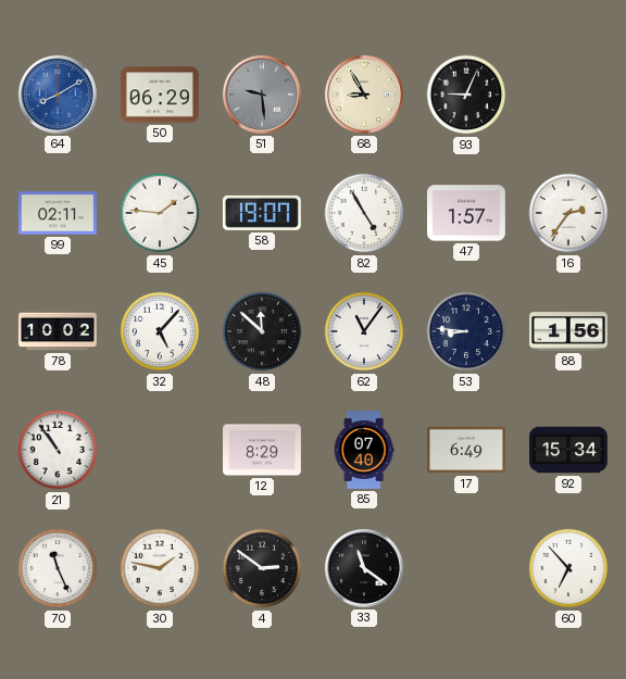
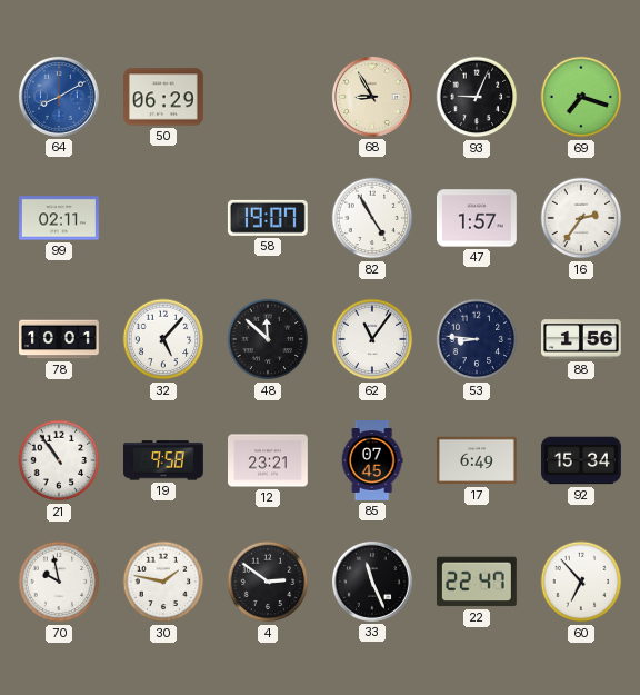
51: 9:29 -> none (262, 95)
69: none -> 7:18 (581, 97)
45: 1:46 -> none (160, 213)
78: 10:02 -> 10:01 (60, 339)
19: none -> 9:58 (163, 460)
12: 8:29 -> 23:21 (269, 460)
85: 07:40 -> 07:45 (372, 461)
70: 11:26 -> 9:58 (59, 582)
33: 11:21 -> 11:26 (372, 582)
22: none -> 22:47 (477, 582)
